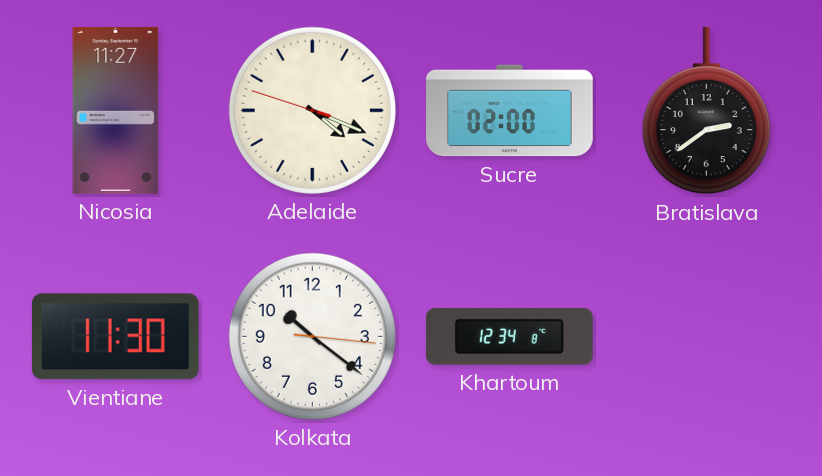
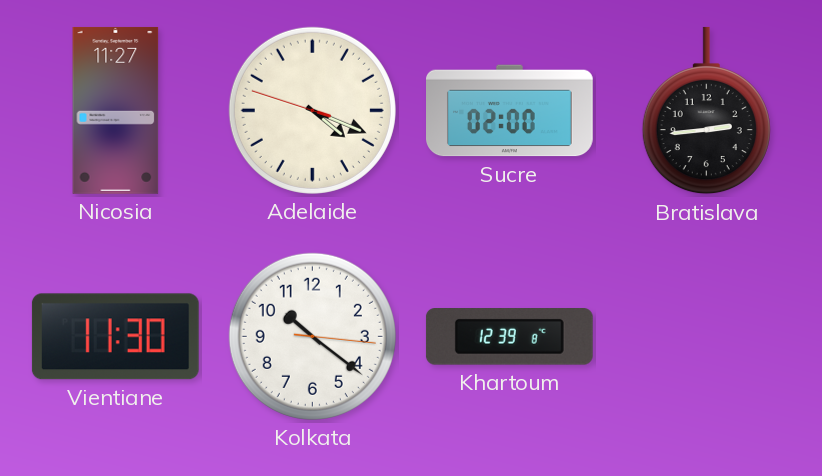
Bratislava: 2:39 -> 2:44 (706, 111)
Khartoum: 12:34 -> 12:39 (509, 337)
